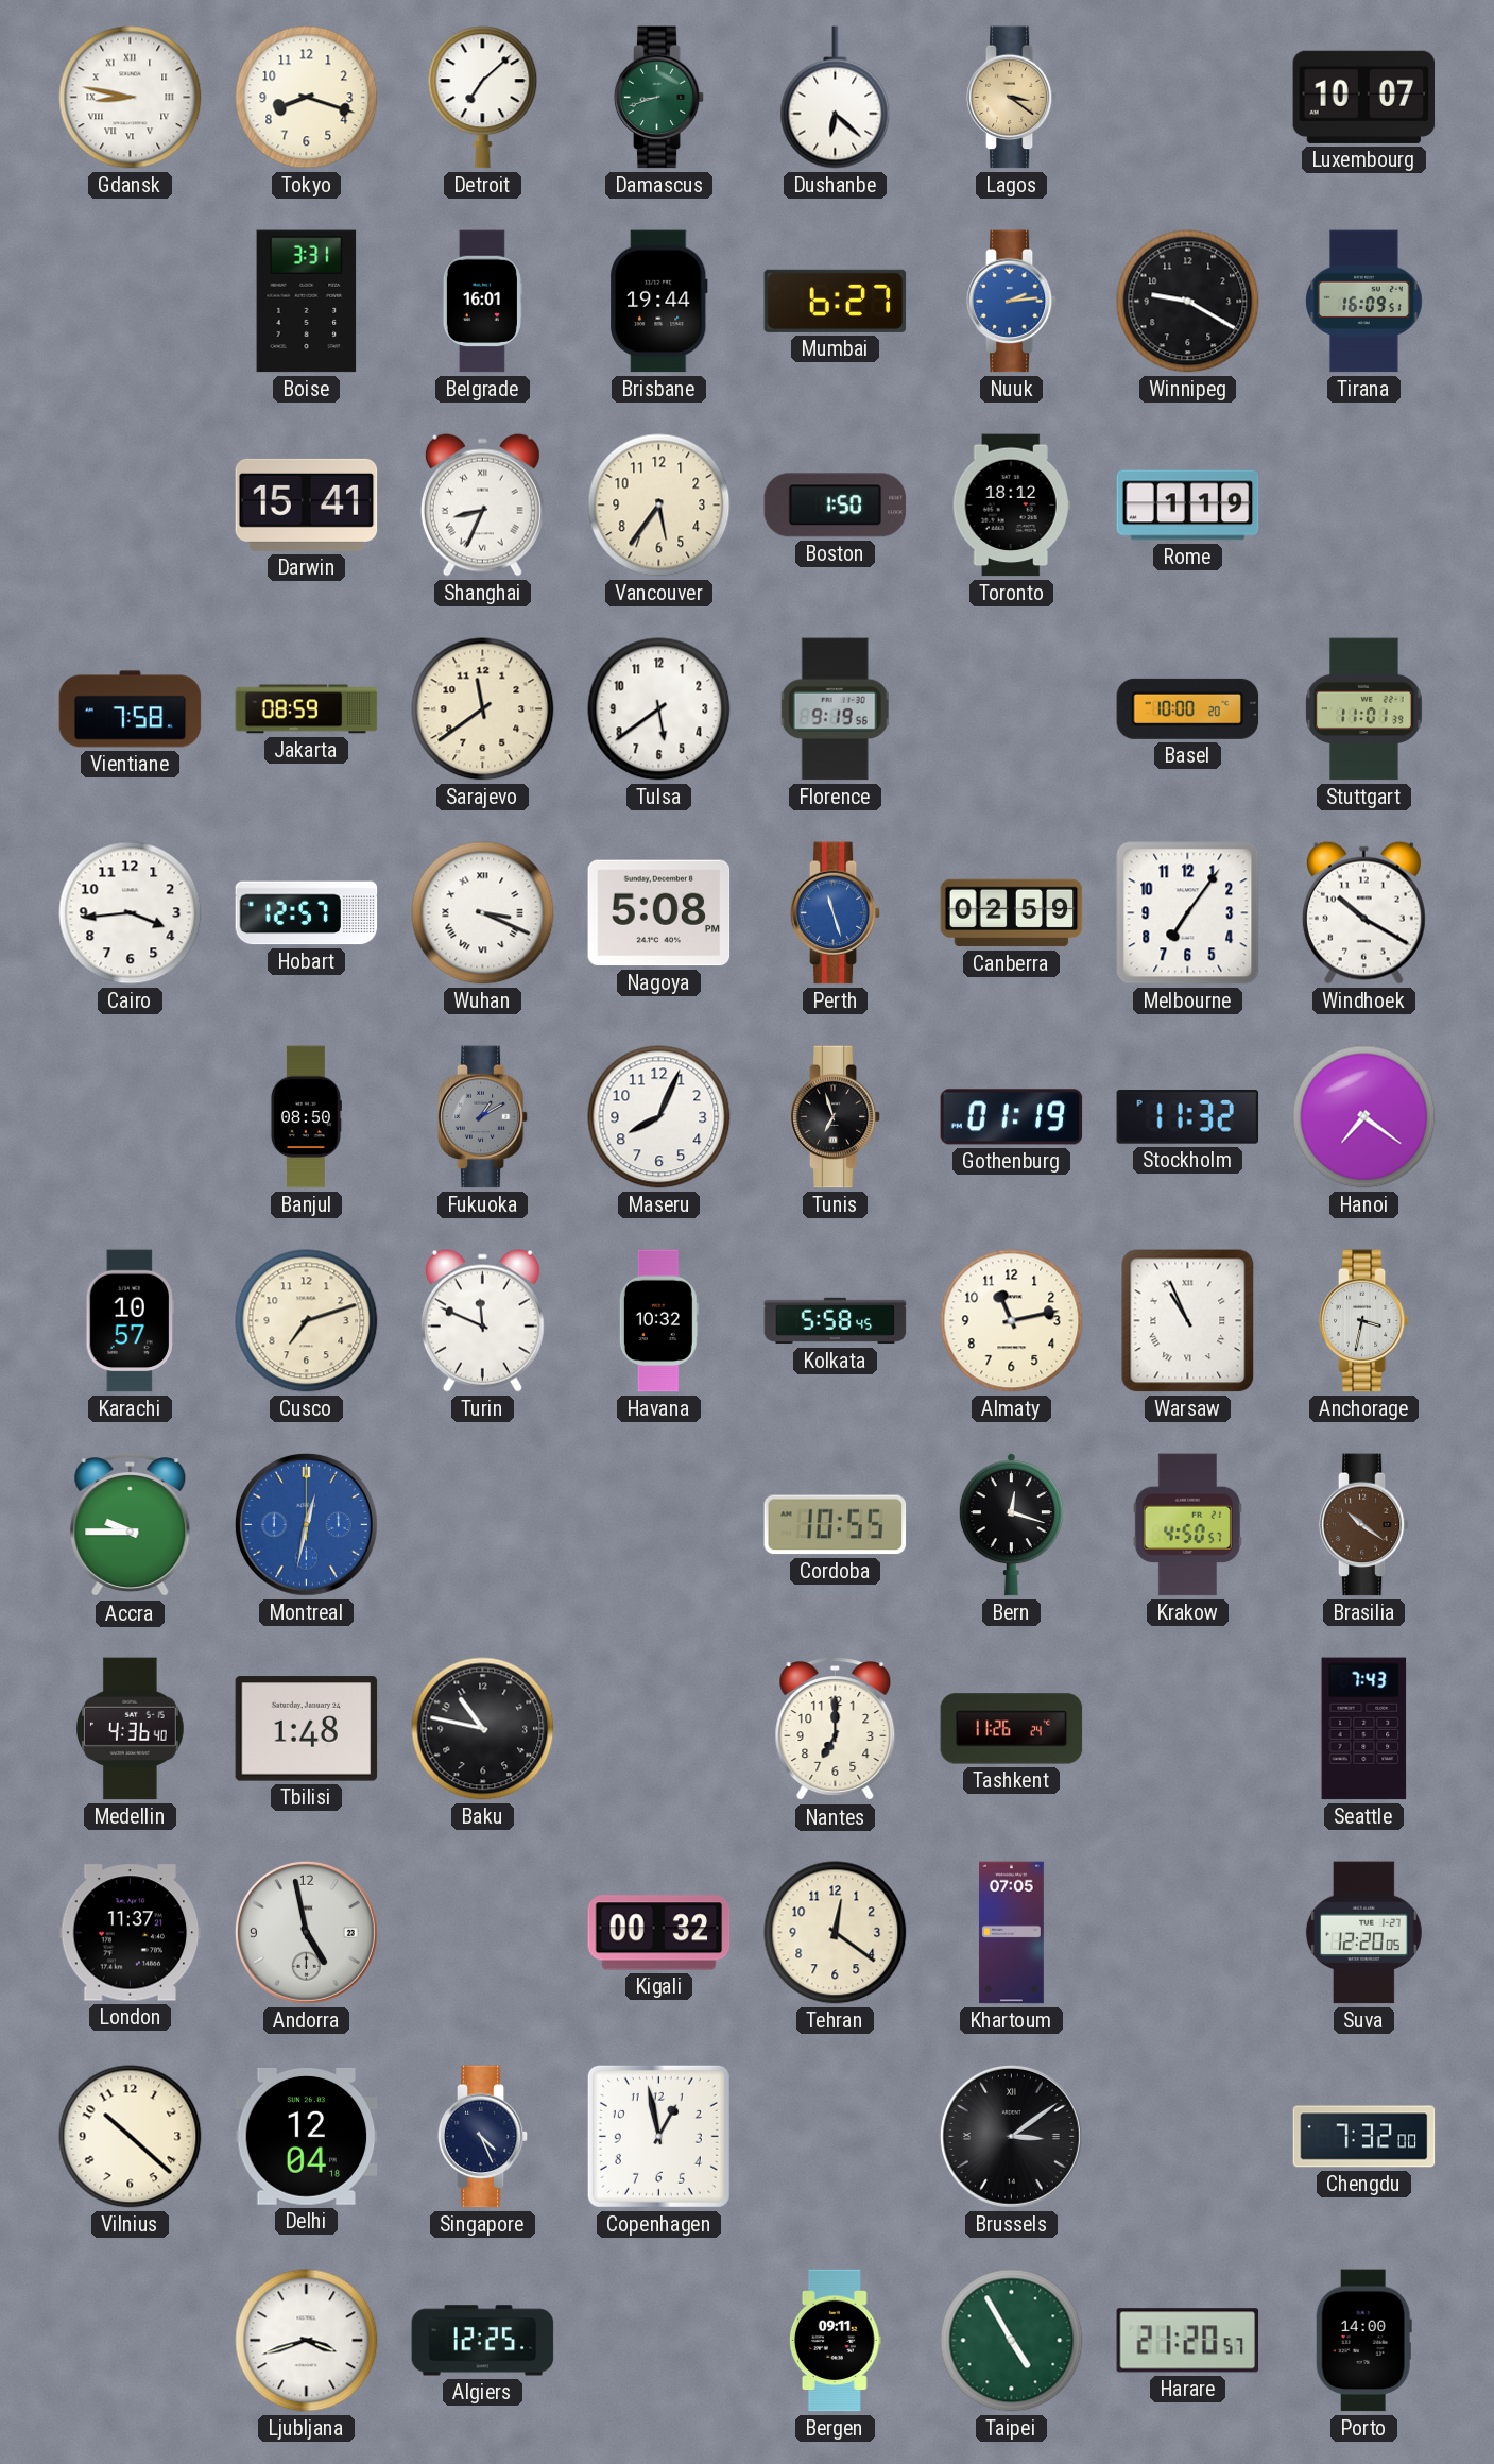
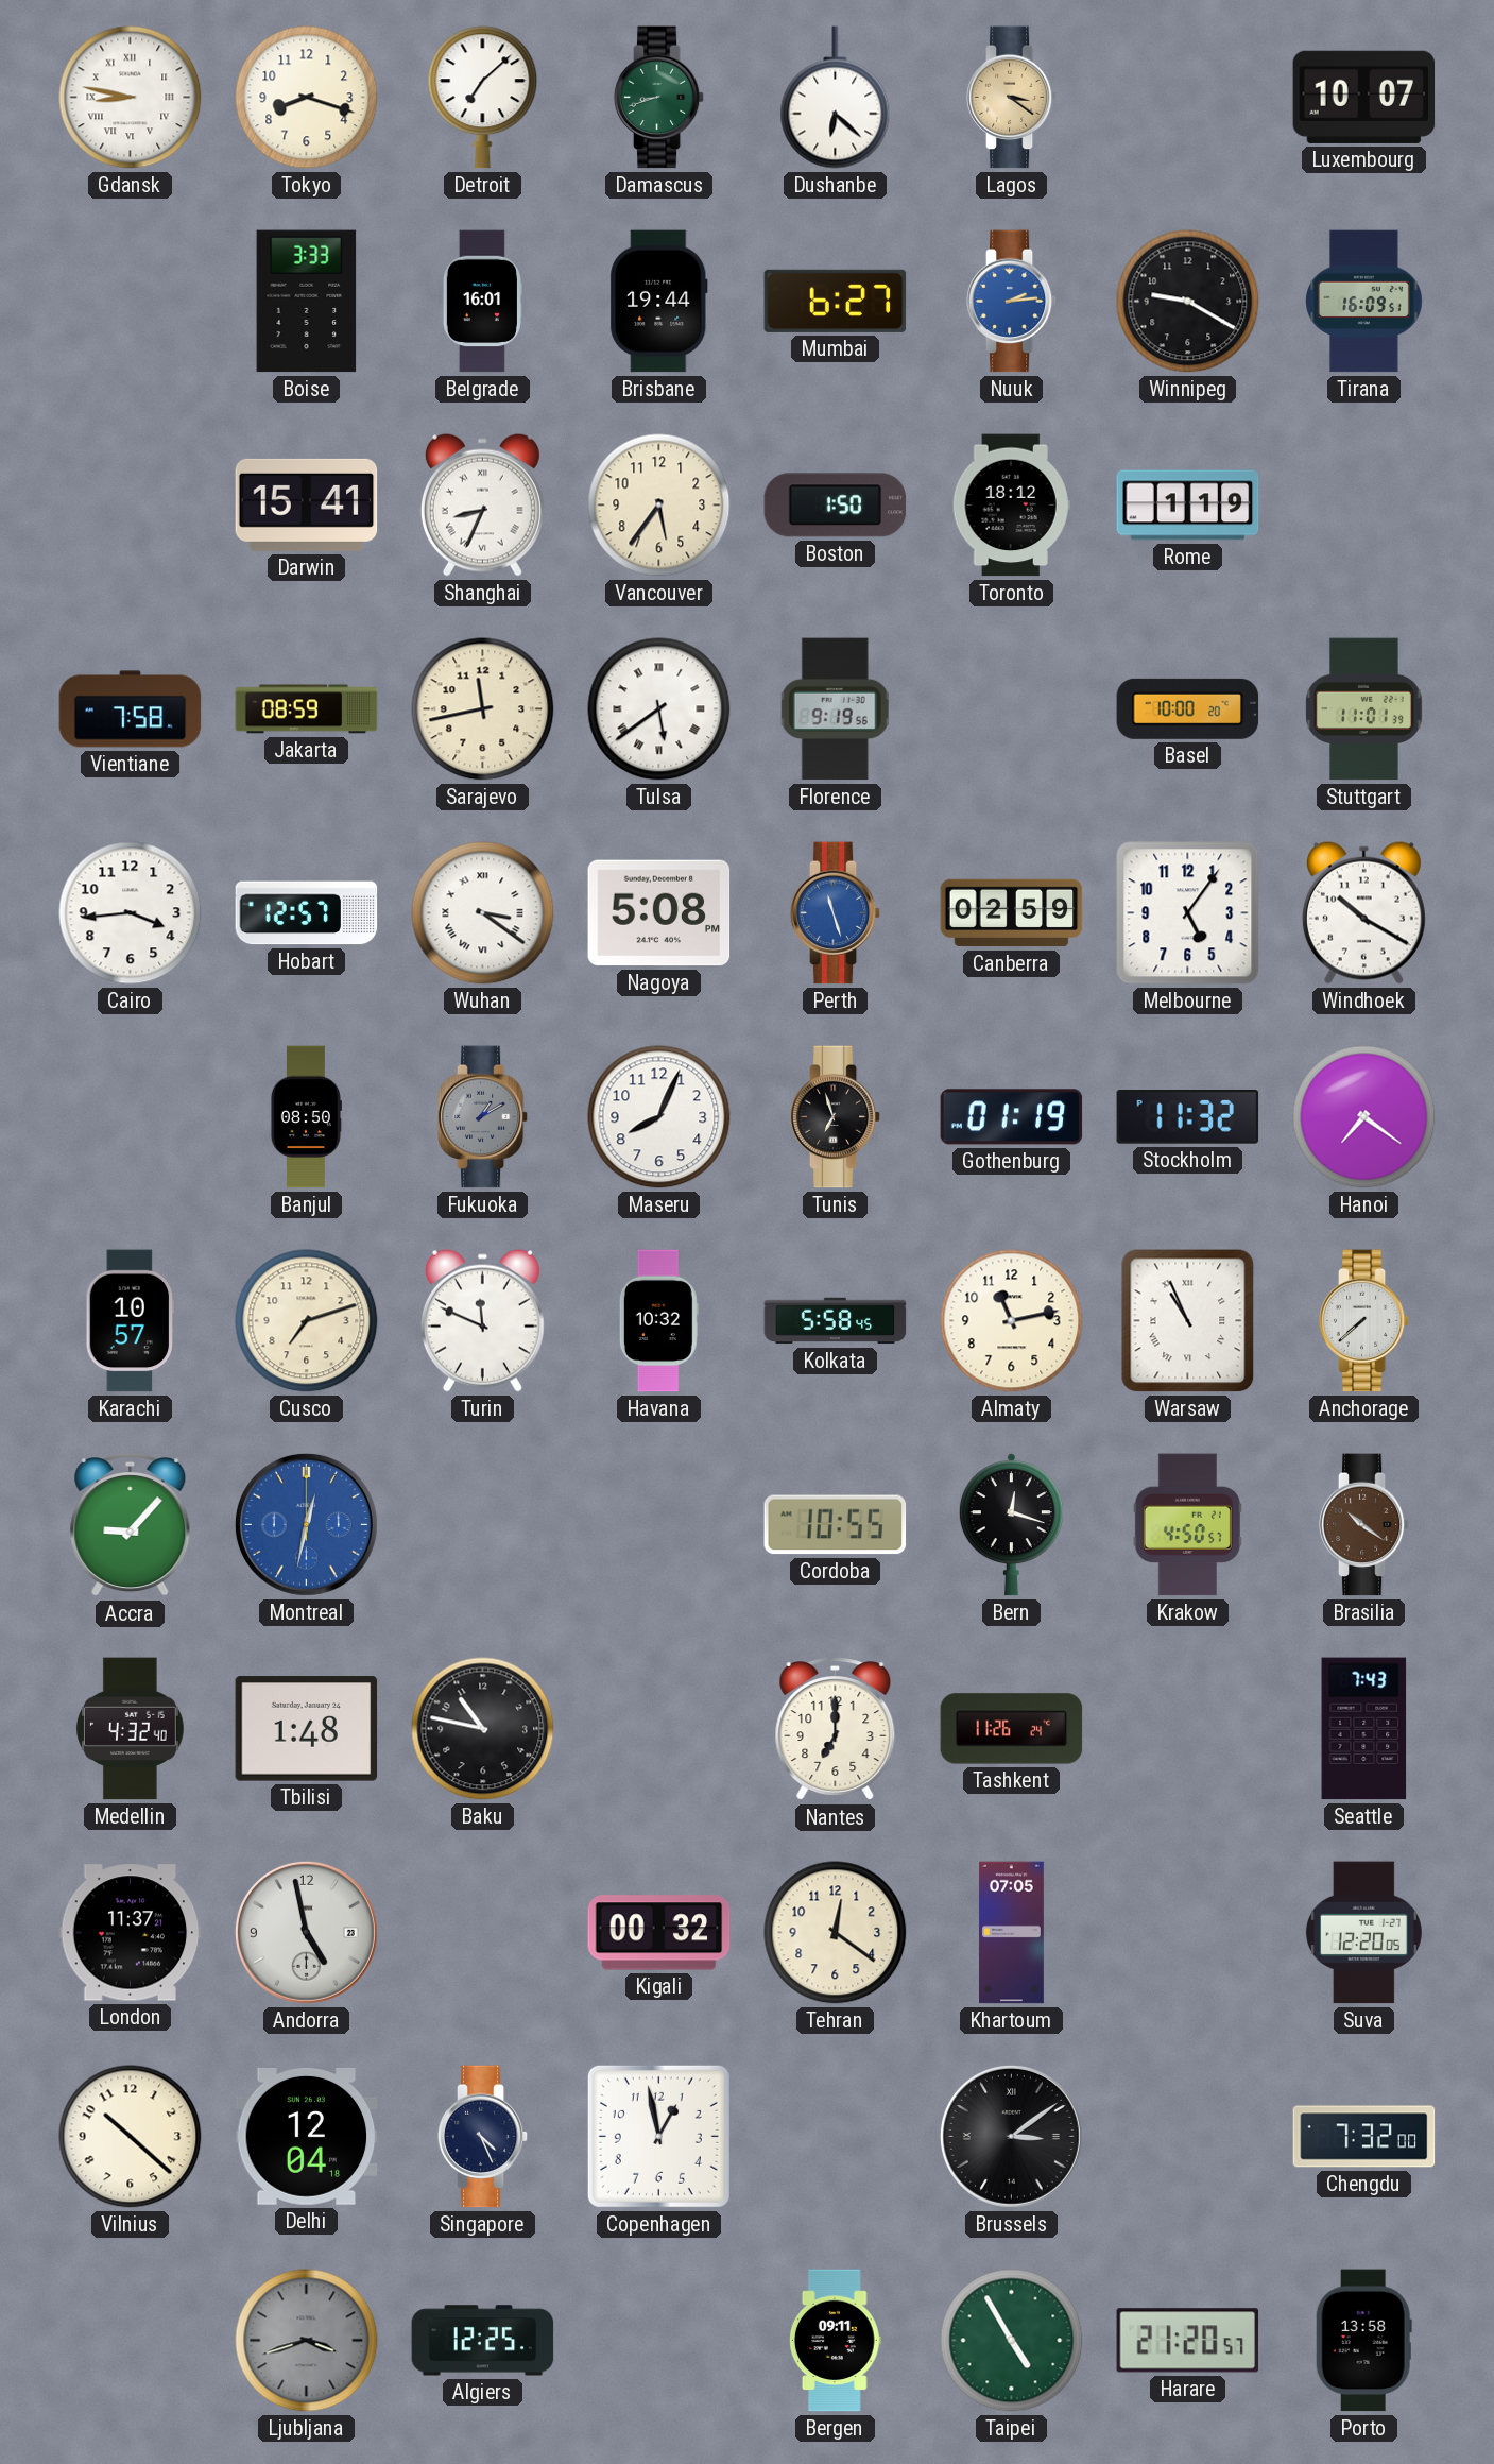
Boise: 3:31 -> 3:33 (307, 302)
Sarajevo: 11:39 -> 11:43 (483, 709)
Tulsa numerals: Arabic -> Roman (659, 709)
Wuhan: 3:19 -> 3:21 (483, 913)
Melbourne: 7:06 -> 5:06 (1188, 913)
Anchorage: 3:32 -> 7:38 (1364, 1321)
Accra: 9:45 -> 9:07 (131, 1526)
Medellin: 4:36 -> 4:32 (130, 1729)
Ljubljana dial: white -> grey (307, 2341)
Porto: 14:00 -> 13:58 (1363, 2341)
